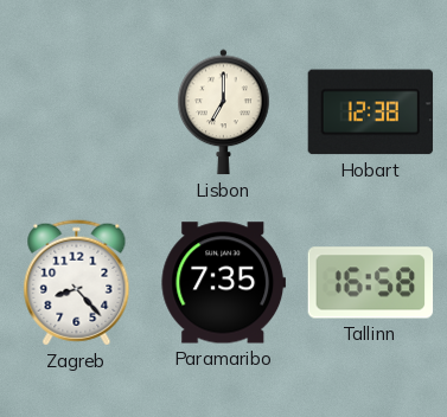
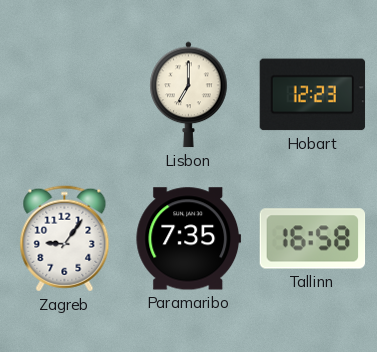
Hobart: 12:38 -> 12:23 (313, 95)
Zagreb: 8:23 -> 9:06 (65, 239)
